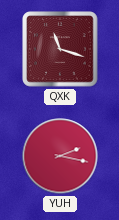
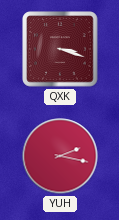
QXK: 11:18 -> 3:18 (60, 49)
